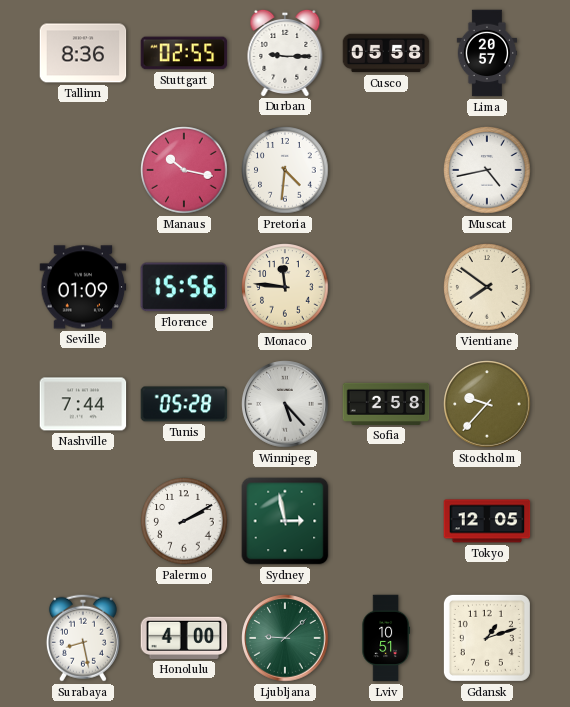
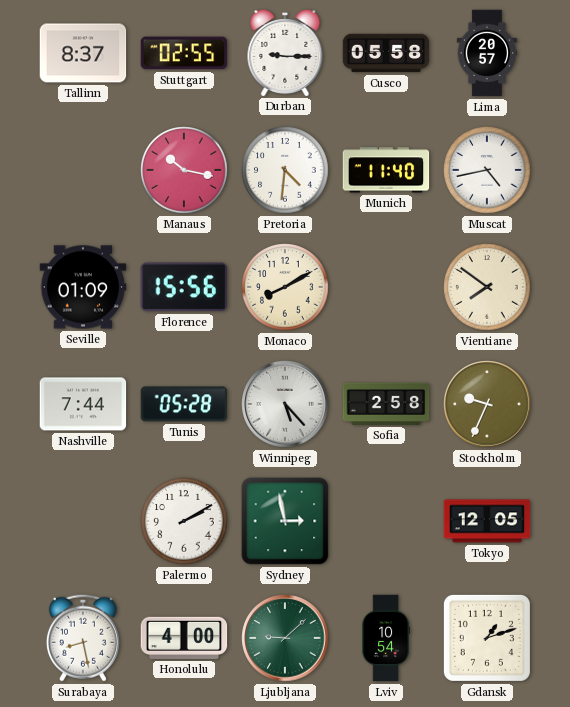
Tallinn: 8:36 -> 8:37 (83, 53)
Munich: none -> 11:40 (386, 170)
Monaco: 11:46 -> 8:10 (285, 287)
Stockholm: 9:37 -> 9:34 (487, 404)
Lviv: 10:51 -> 10:54 (386, 638)
